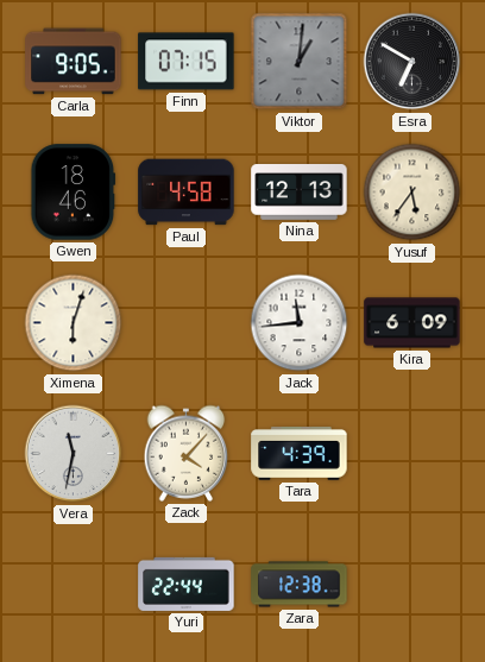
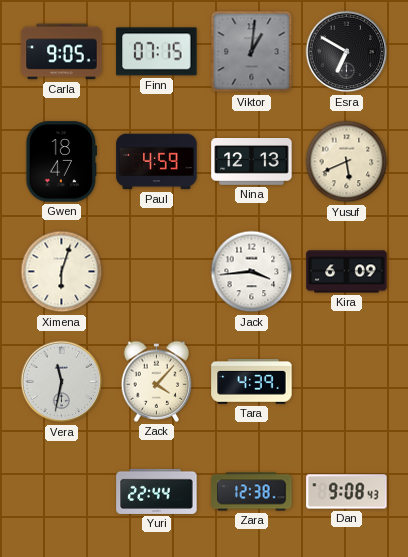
Gwen: 18:46 -> 18:47 (62, 162)
Paul: 4:58 -> 4:59 (157, 162)
Yusuf: 5:36 -> 5:41 (347, 162)
Jack: 11:44 -> 3:44 (252, 272)
Dan: none -> 9:08 (347, 492)
